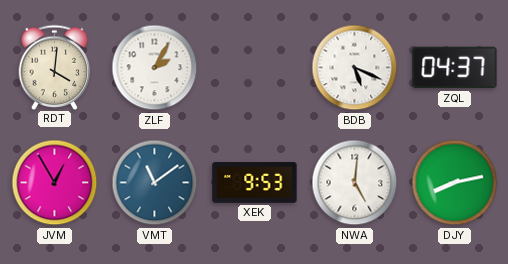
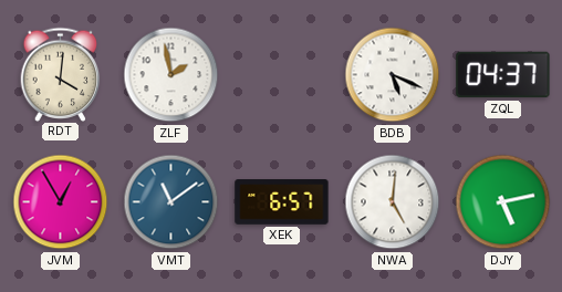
ZLF: 2:05 -> 1:58 (171, 75)
XEK: 9:53 -> 6:57 (282, 202)
DJY: 8:13 -> 5:13 (503, 202)
